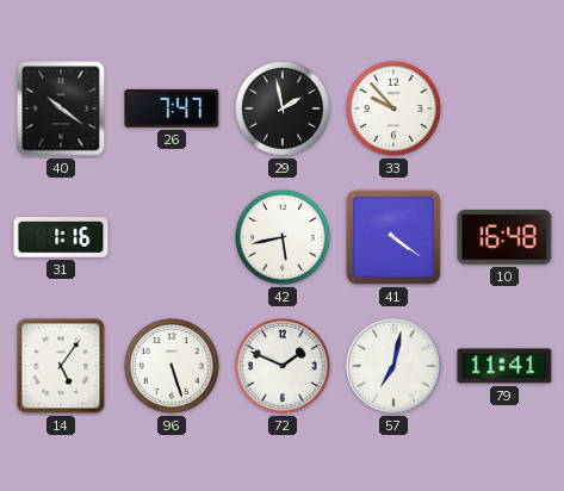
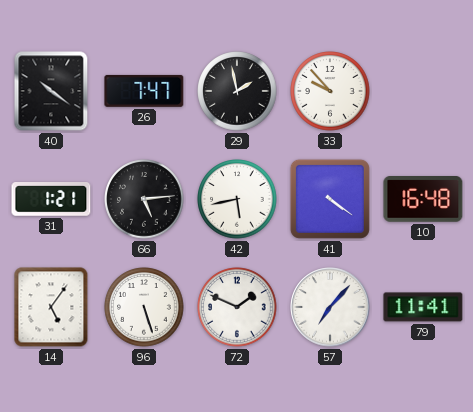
31: 1:16 -> 1:21 (51, 200)
66: none -> 5:14 (144, 199)
57: 7:02 -> 7:07 (330, 307)
